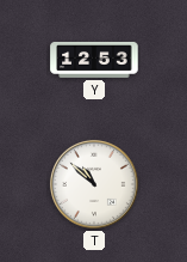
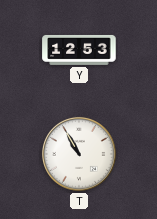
T: 10:52 -> 10:55 (79, 154)
